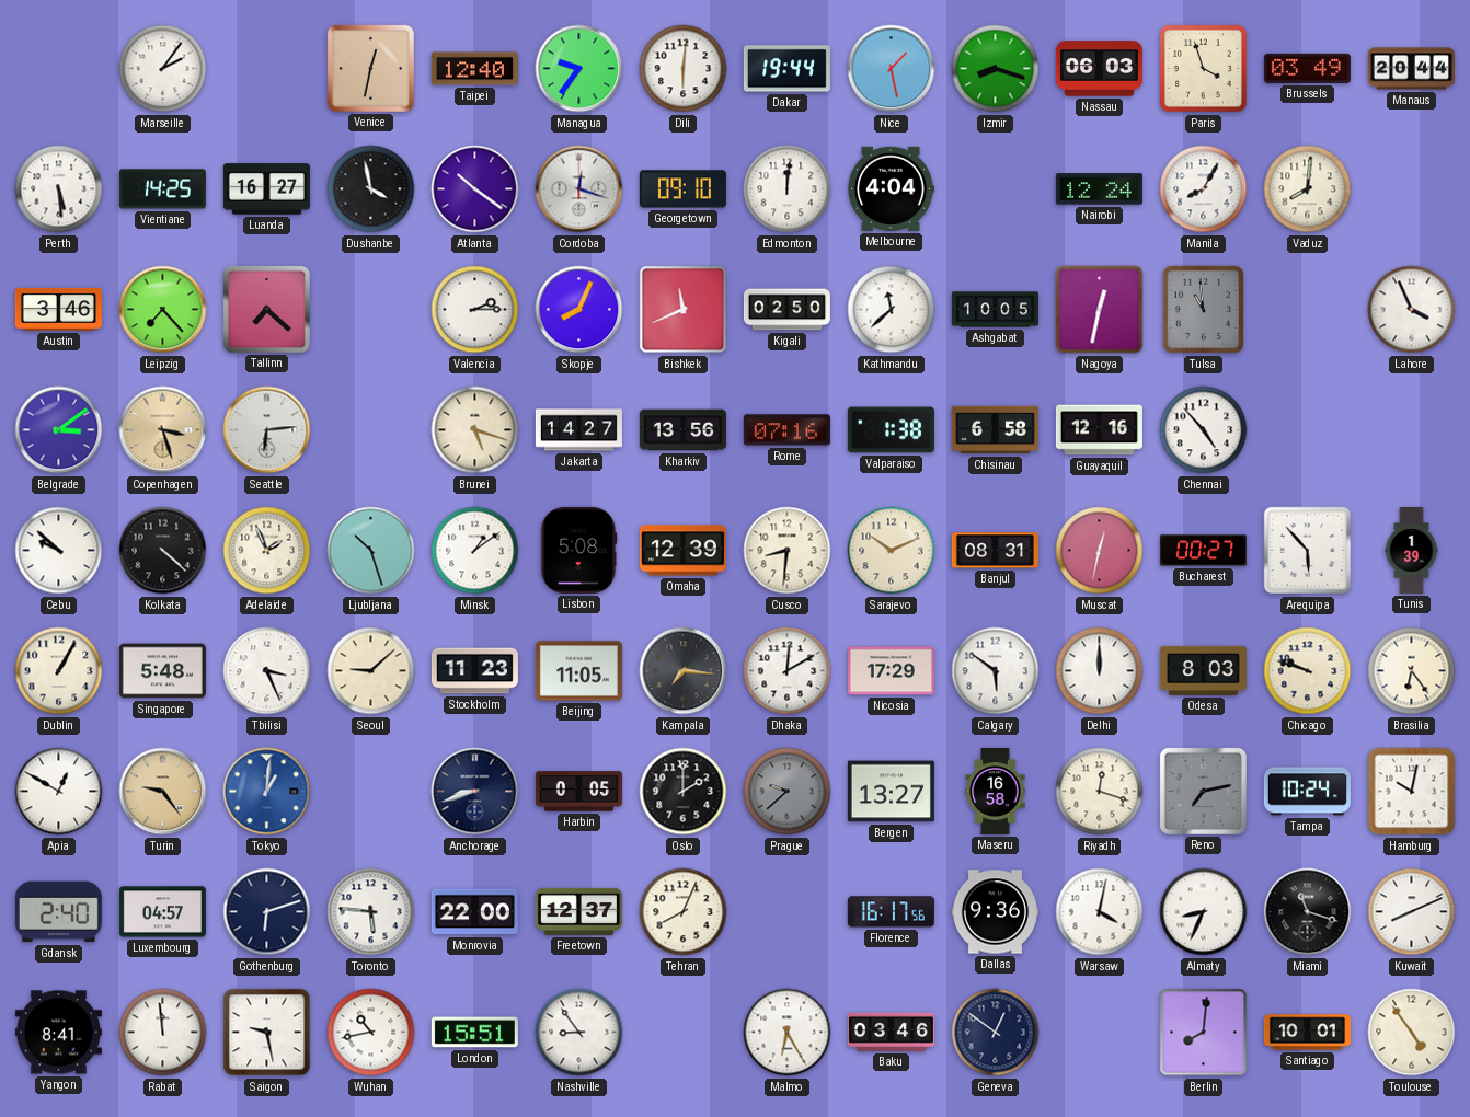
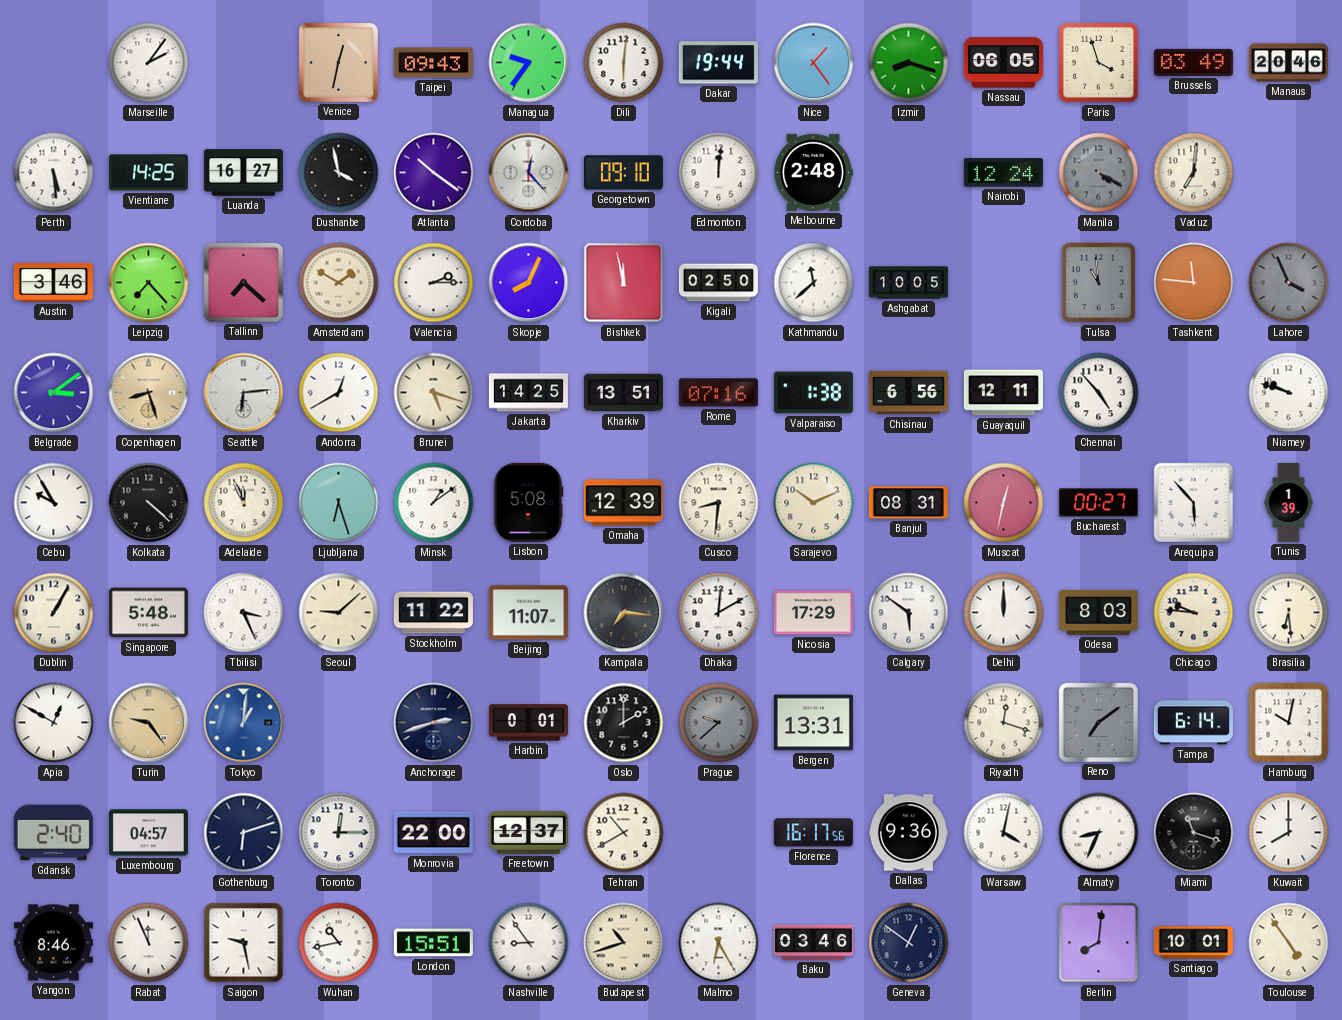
Taipei: 12:40 -> 09:43 (433, 63)
Nice: 1:28 -> 1:24 (814, 63)
Nassau: 06:03 -> 06:05 (1003, 63)
Manaus: 20:44 -> 20:46 (1288, 63)
Cordoba: 12:18 -> 12:23 (529, 173)
Melbourne: 4:04 -> 2:48 (814, 172)
Manila: 8:05 -> 4:20 (1099, 173)
Manila dial: white -> grey (1099, 173)
Vaduz: 8:01 -> 7:01 (1194, 173)
Amsterdam: none -> 1:50 (339, 283)
Bishkek: 11:41 -> 11:58 (624, 283)
Nagoya: 12:32 -> none (1100, 310)
Tashkent: none -> 11:46 (1194, 283)
Lahore dial: white -> grey (1289, 283)
Copenhagen: 3:27 -> 8:27 (149, 393)
Andorra: none -> 12:40 (339, 393)
Jakarta: 14:27 -> 14:25 (528, 393)
Kharkiv: 13:56 -> 13:51 (623, 393)
Chisinau: 6:58 -> 6:56 (908, 393)
Guayaquil: 12:16 -> 12:11 (1003, 393)
Niamey: none -> 9:48 (1289, 393)
Cebu: 9:52 -> 9:55 (54, 503)
Adelaide: 1:56 -> 11:56 (244, 503)
Ljubljana: 10:27 -> 6:27 (339, 503)
Stockholm: 11:23 -> 11:22 (433, 613)
Beijing: 11:05 -> 11:07 (528, 613)
Chicago: 9:48 -> 9:46 (1194, 613)
Brasilia: 6:24 -> 6:29 (1289, 613)
Anchorage: 8:42 -> 2:42 (434, 723)
Harbin: 0:05 -> 0:01 (528, 723)
Bergen: 13:27 -> 13:31 (813, 723)
Maseru: 16:58 -> none (996, 791)
Reno: 7:13 -> 7:09 (1098, 722)
Tampa: 10:24 -> 6:14 (1193, 723)
Toronto: 5:46 -> 12:15 (339, 833)
Tehran: 8:04 -> 10:40 (624, 833)
Kuwait: 8:11 -> 8:00 (1289, 833)
Yangon: 8:41 -> 8:46 (53, 943)
Rabat: 11:59 -> 11:56 (149, 943)
Budapest: none -> 10:42 (624, 943)
